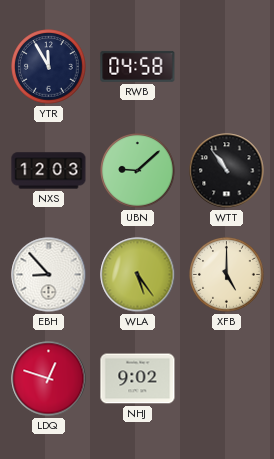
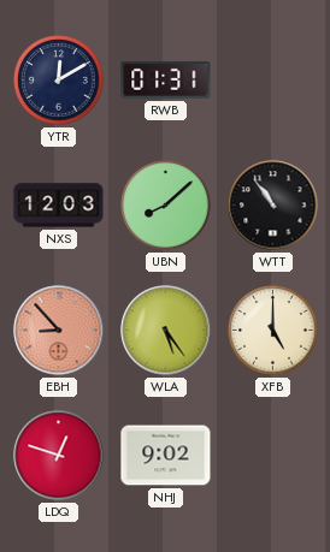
YTR: 11:55 -> 12:10 (59, 81)
RWB: 04:58 -> 01:31 (166, 79)
UBN: 9:08 -> 8:08 (166, 206)
EBH dial: white -> salmon (59, 331)
